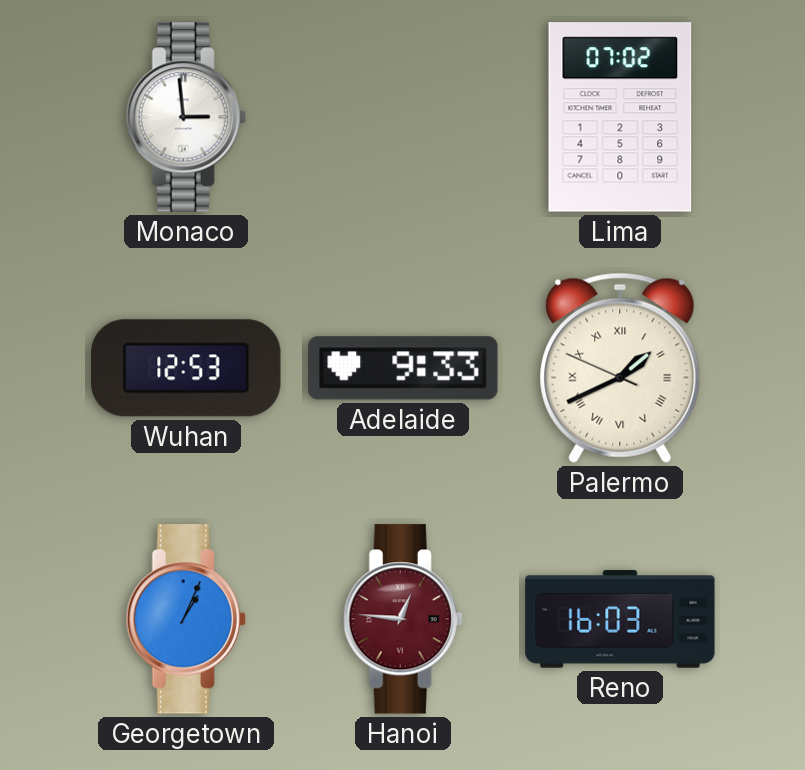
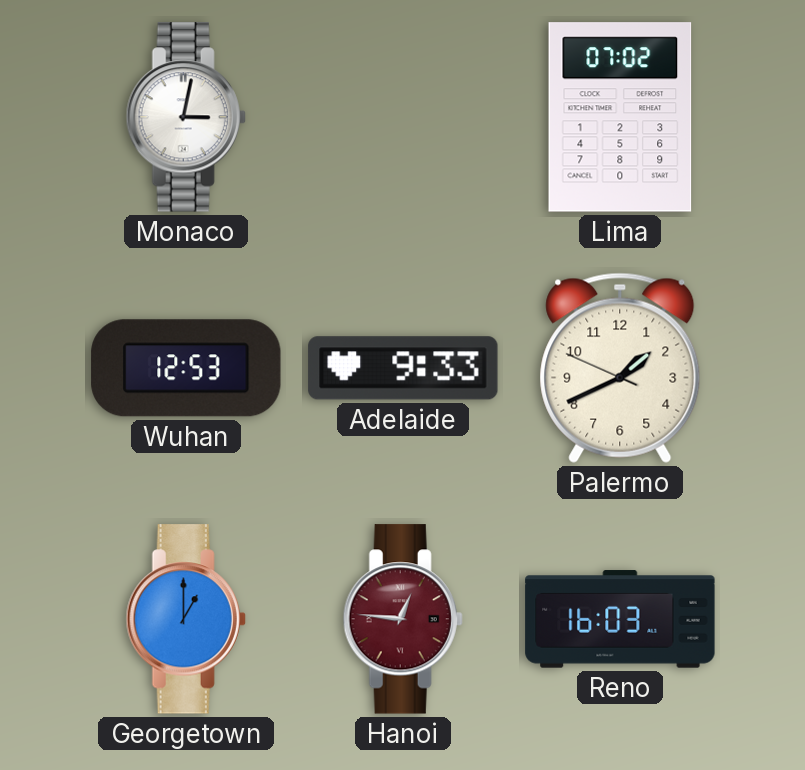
Monaco: 2:59 -> 3:02 (186, 117)
Palermo numerals: Roman -> Arabic (620, 368)
Georgetown: 1:04 -> 1:00 (186, 619)
